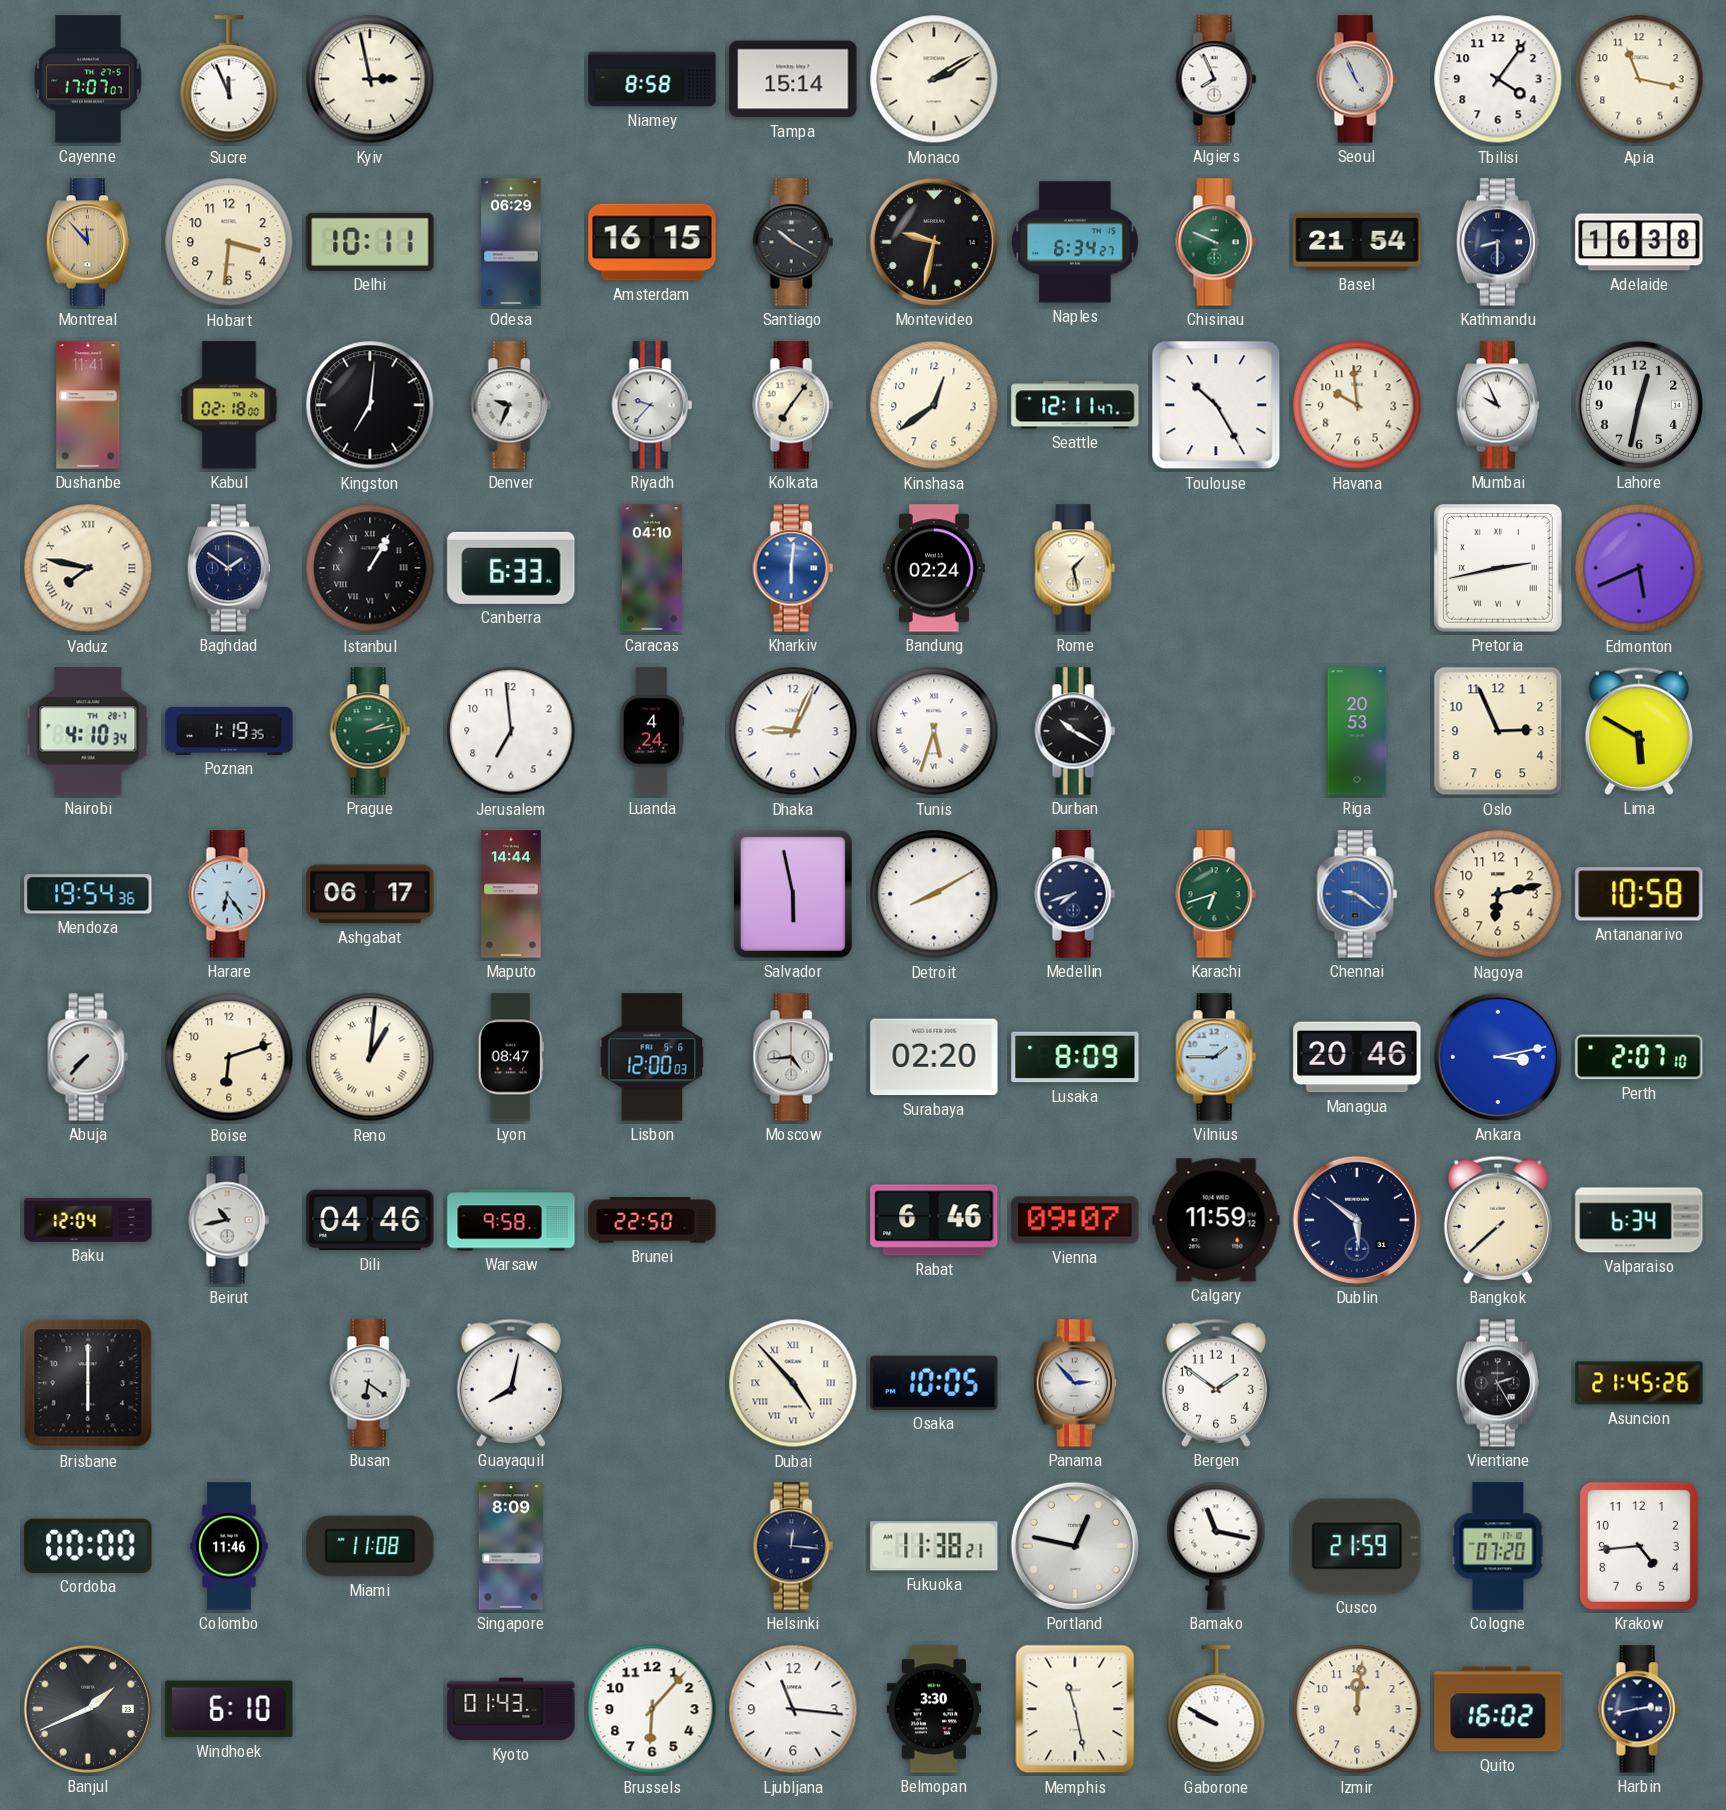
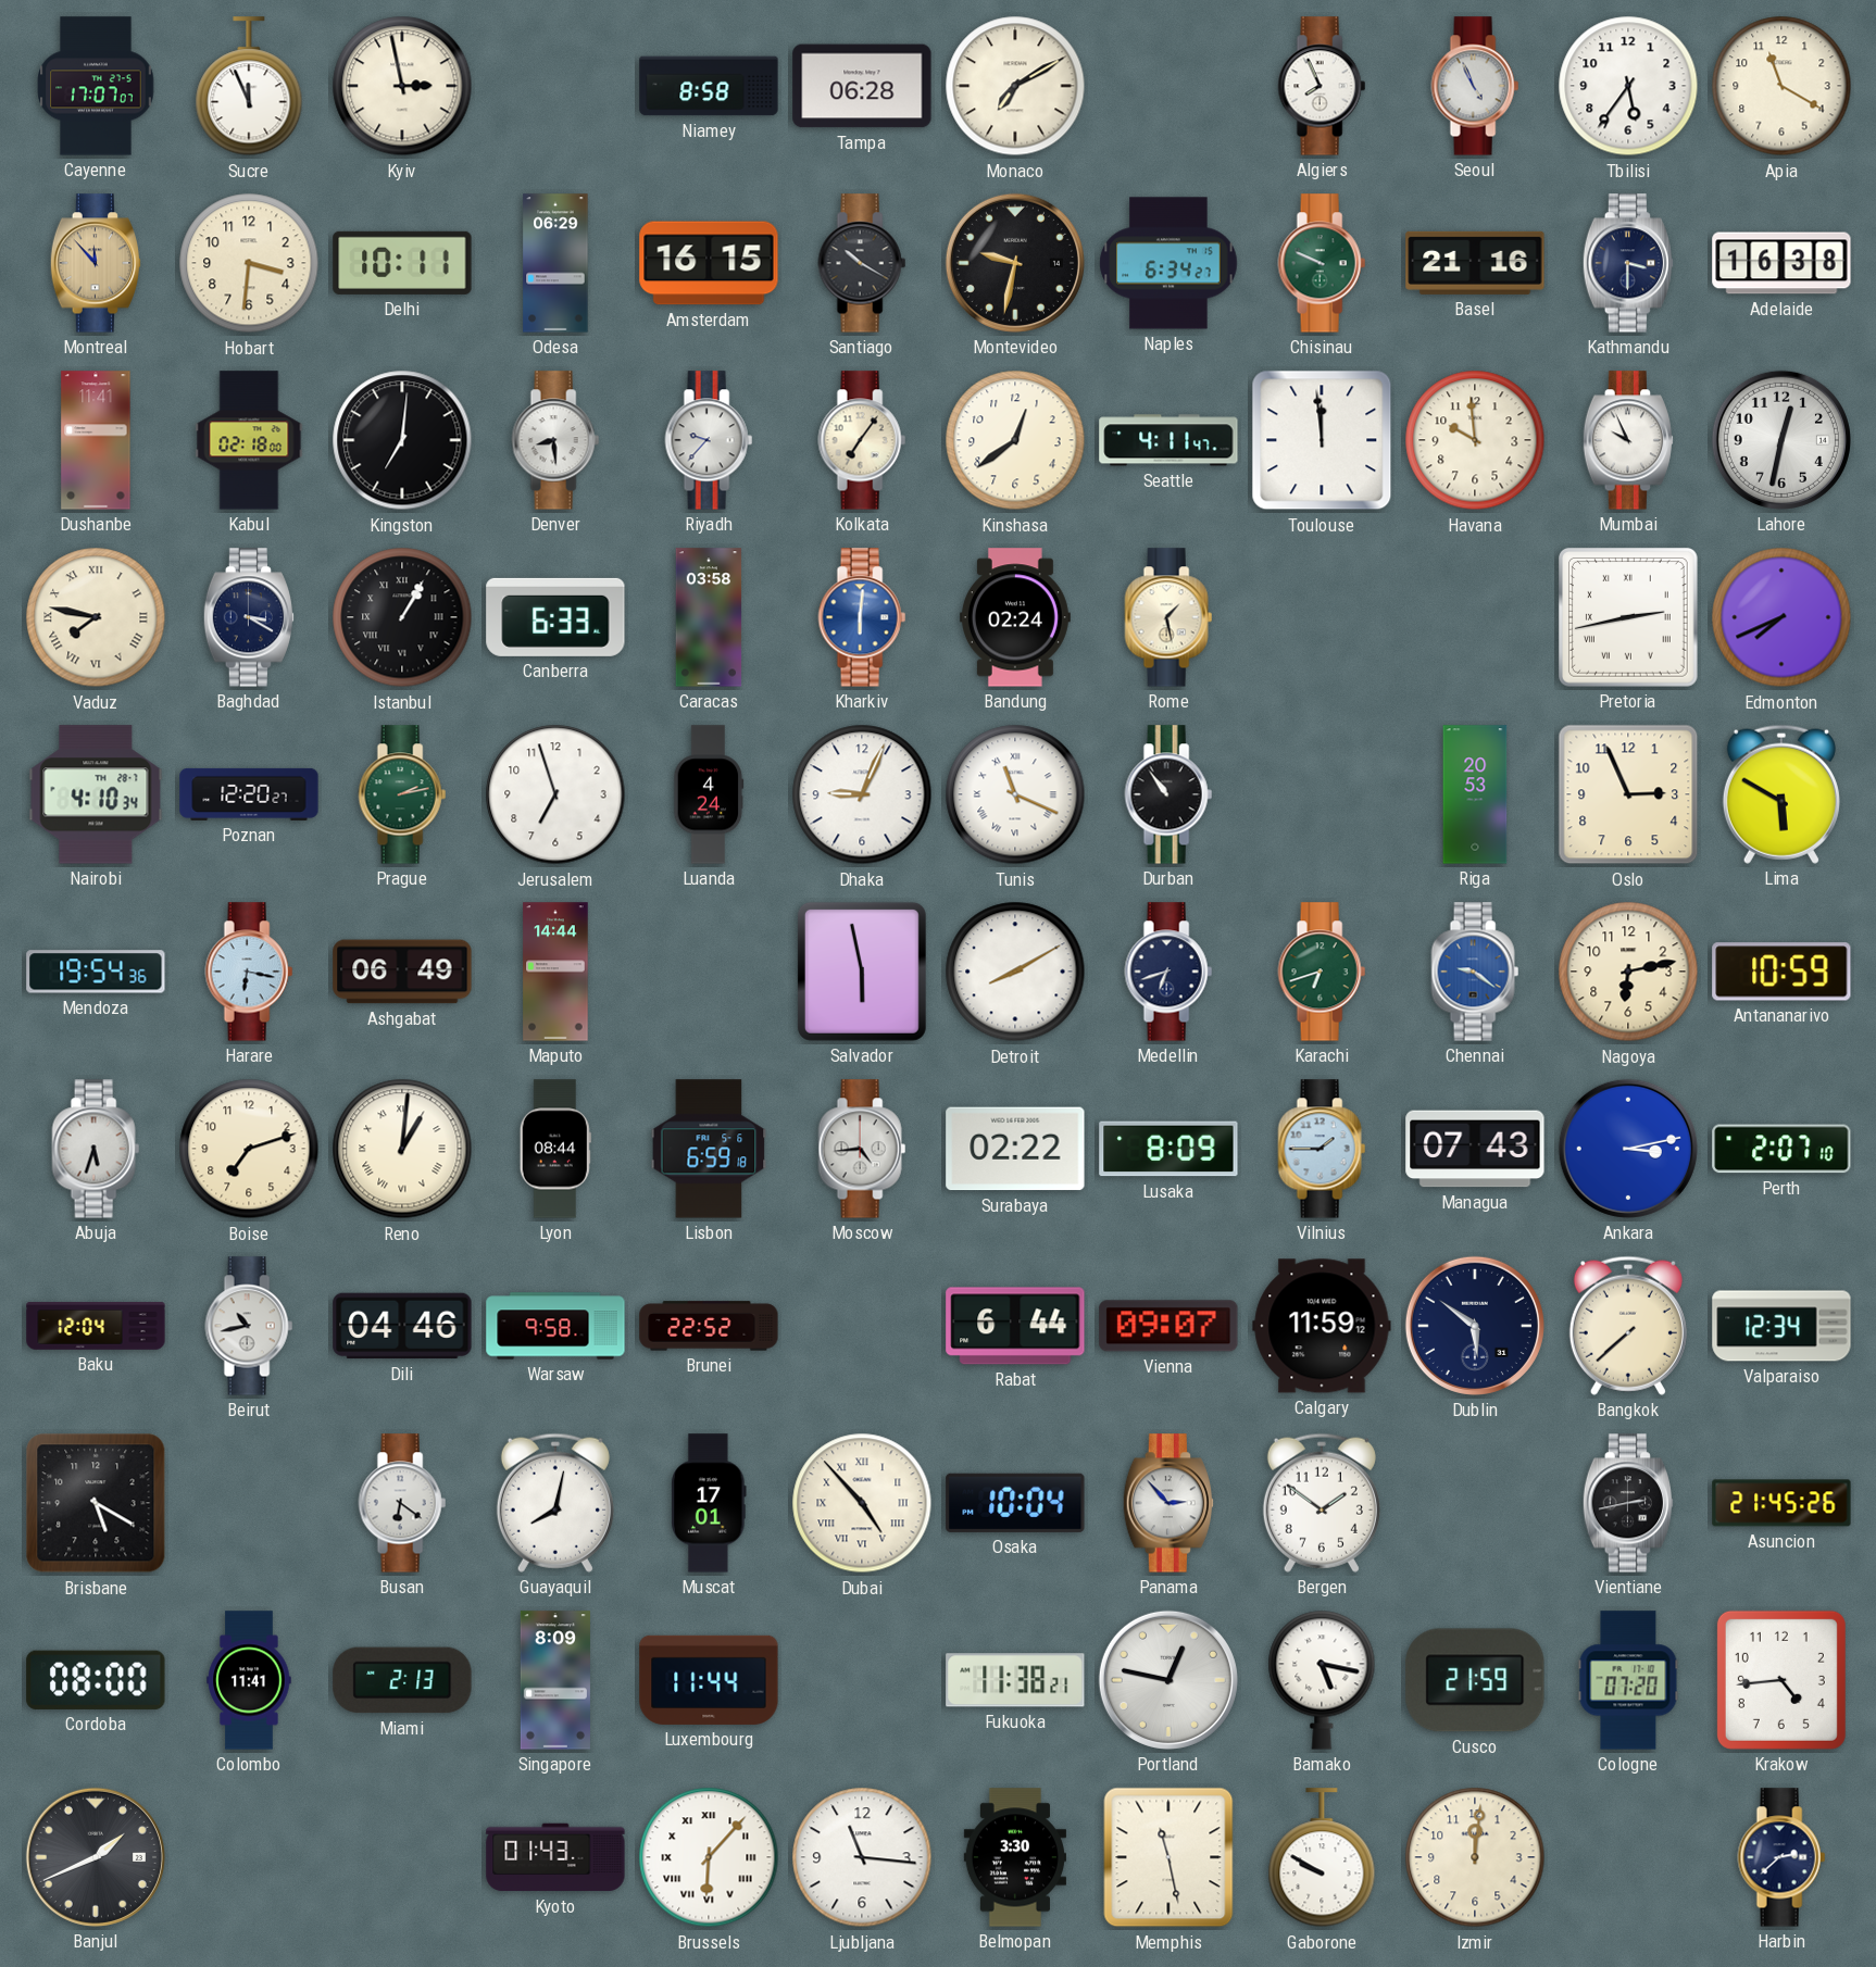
Tampa: 15:14 -> 06:28 (862, 86)
Monaco: 2:10 -> 7:10 (1015, 86)
Tbilisi: 4:06 -> 5:36 (1628, 86)
Apia: 11:17 -> 11:20 (1781, 86)
Basel: 21:54 -> 21:16 (1475, 263)
Kathmandu: 8:30 -> 3:30 (1627, 263)
Denver: 9:34 -> 8:29 (555, 440)
Seattle: 12:11 -> 4:11 (1168, 440)
Toulouse: 10:25 -> 11:59 (1322, 440)
Baghdad: 1:51 -> 3:20 (248, 617)
Caracas: 04:10 -> 03:58 (709, 617)
Edmonton: 5:41 -> 7:41 (1781, 617)
Poznan: 1:19 -> 12:20 (249, 794)
Jerusalem: 6:59 -> 6:57 (555, 794)
Tunis: 5:33 -> 11:19 (1015, 794)
Durban: 10:20 -> 10:54 (1168, 794)
Harare: 6:24 -> 6:17 (249, 972)
Ashgabat: 06:17 -> 06:49 (402, 972)
Medellin: 7:42 -> 6:42 (1168, 972)
Antananarivo: 10:58 -> 10:59 (1781, 972)
Abuja: 7:37 -> 5:33 (96, 1149)
Boise: 6:12 -> 7:12 (249, 1149)
Lyon: 08:47 -> 08:44 (555, 1149)
Lisbon: 12:00 -> 6:59 (709, 1149)
Surabaya: 02:20 -> 02:22 (1015, 1149)
Managua: 20:46 -> 07:43 (1475, 1149)
Brunei: 22:50 -> 22:52 (709, 1326)
Rabat: 6:46 -> 6:44 (1015, 1326)
Valparaiso: 6:34 -> 12:34 (1781, 1326)
Brisbane: 6:00 -> 5:20 (96, 1503)
Muscat: none -> 17:01 (710, 1503)
Osaka: 10:05 -> 10:04 (1015, 1503)
Vientiane: 2:25 -> 2:43 (1627, 1503)
Cordoba: 00:00 -> 08:00 (96, 1680)
Colombo: 11:46 -> 11:41 (249, 1680)
Miami: 11:08 -> 2:13 (402, 1680)
Luxembourg: none -> 11:44 (709, 1680)
Helsinki: 12:16 -> none (793, 1546)
Bamako: 11:17 -> 5:17 (1322, 1680)
Windhoek: 6:10 -> none (229, 1709)
Brussels numerals: Arabic -> Roman (709, 1857)
Quito: 16:02 -> none (1498, 1709)
Harbin: 2:43 -> 2:38 (1781, 1857)
